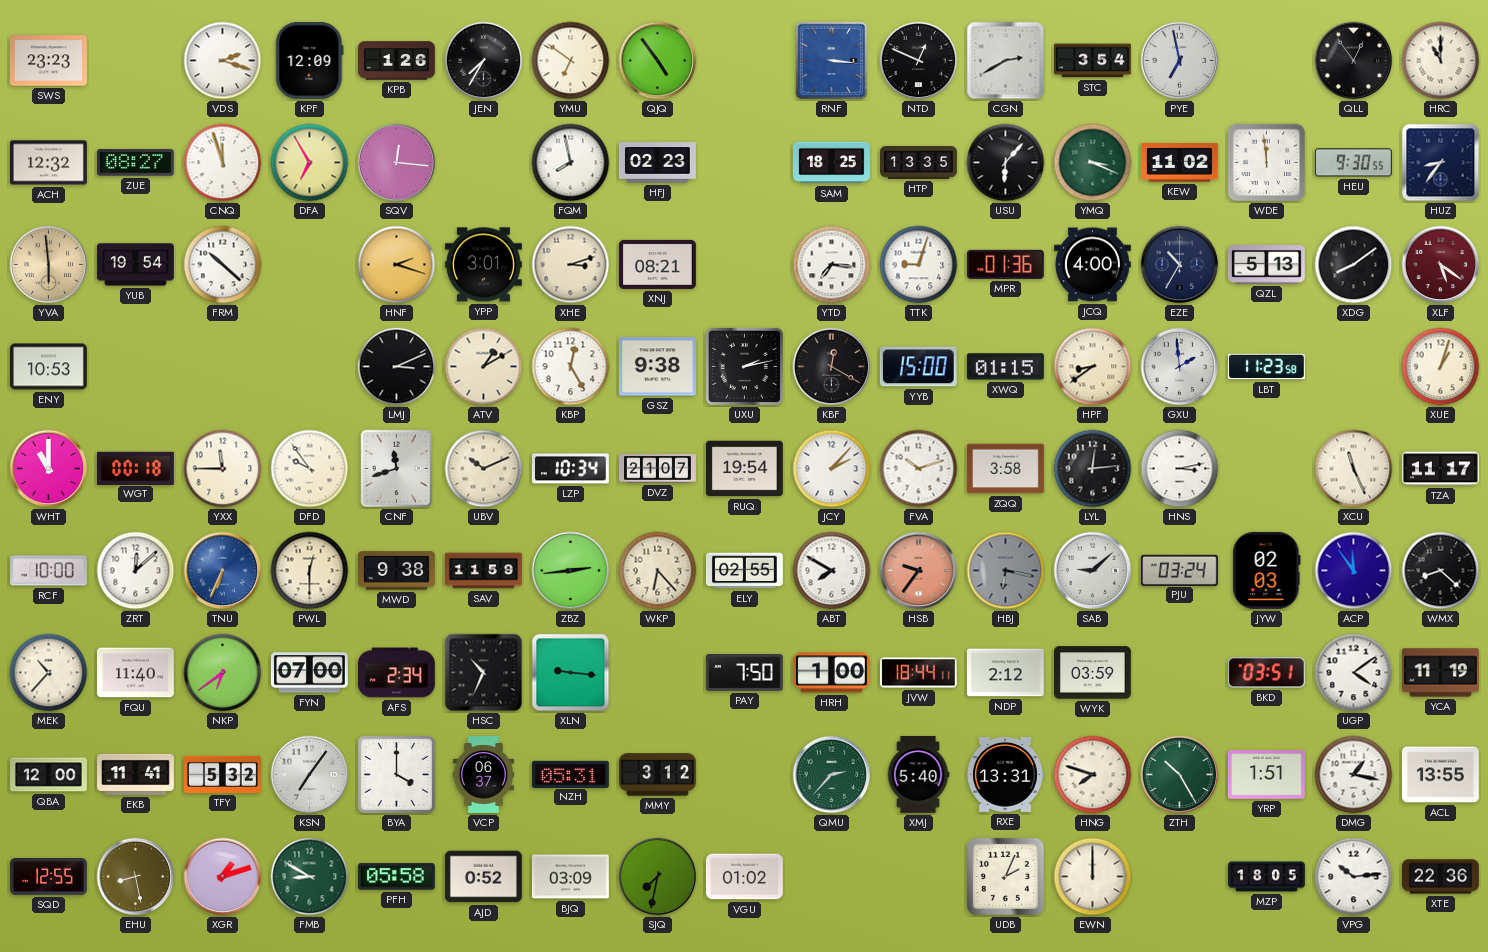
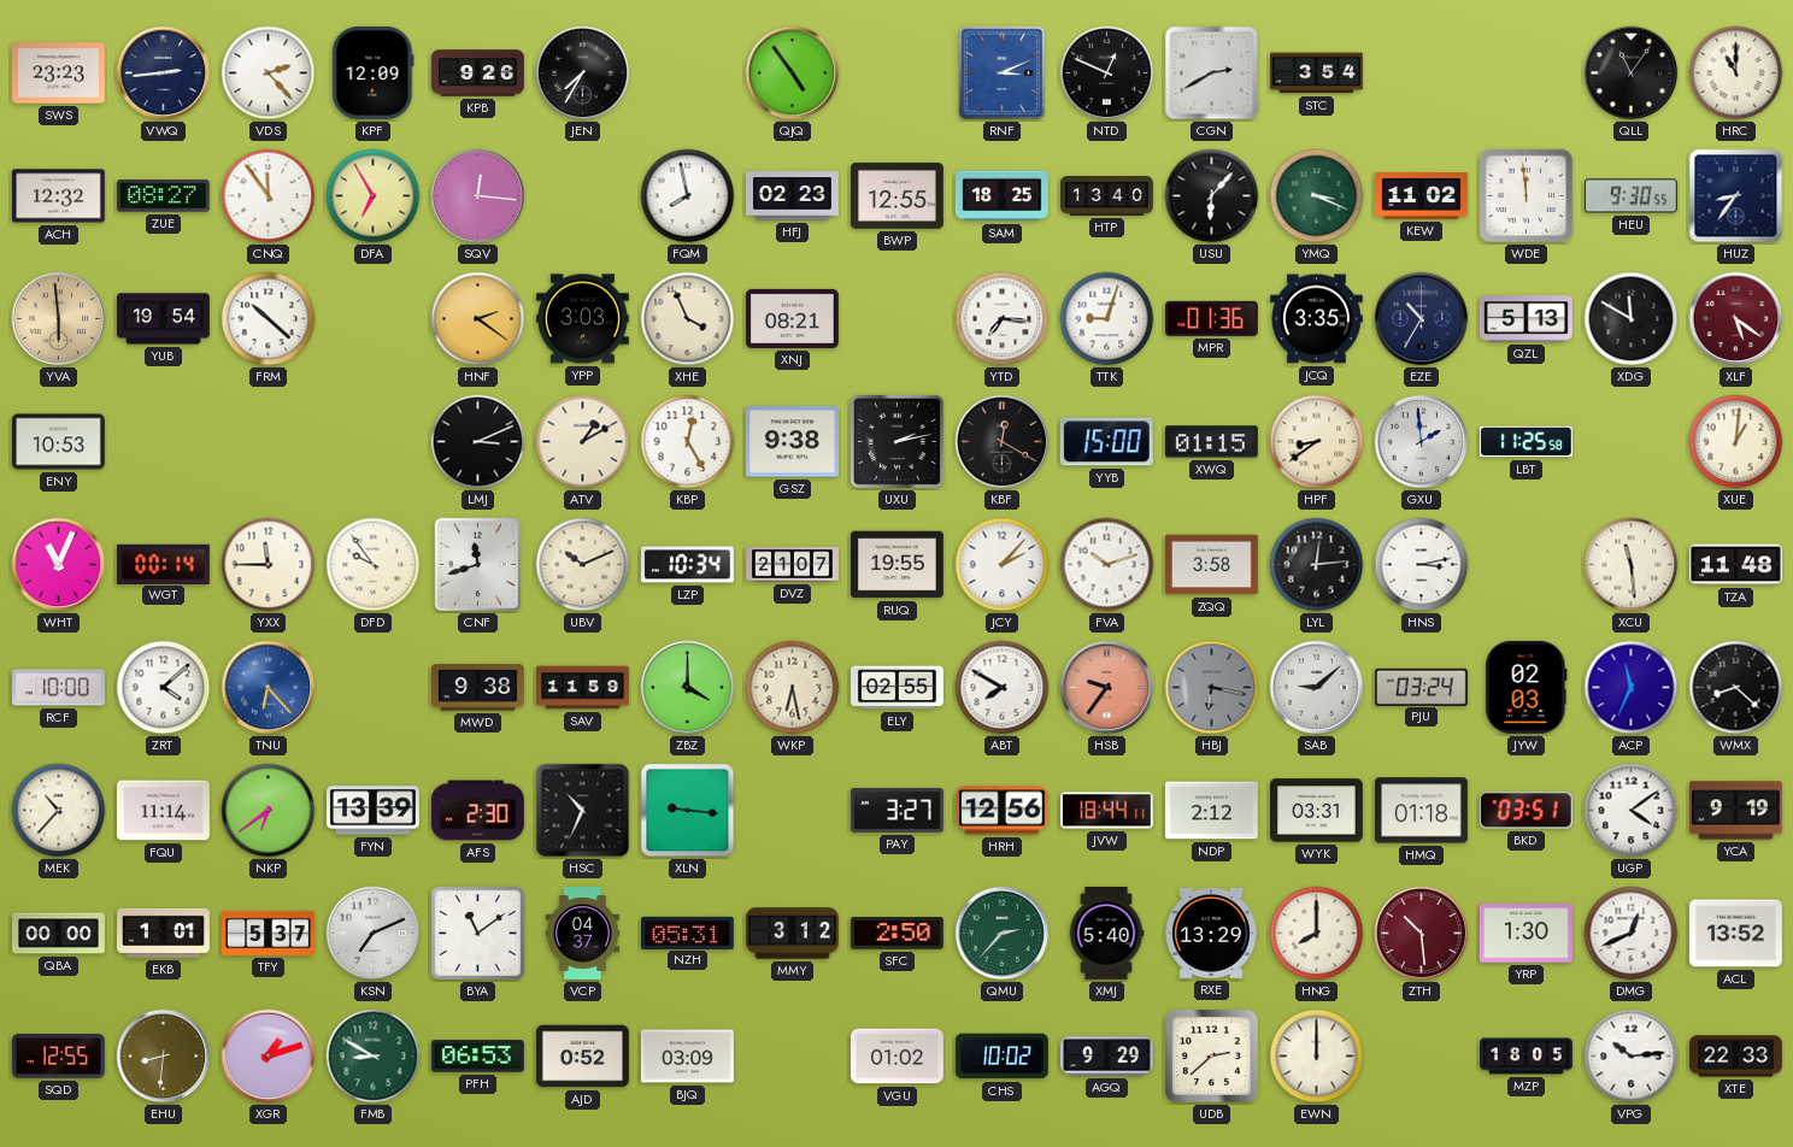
VWQ: none -> 2:44 (164, 73)
VDS: 2:18 -> 2:23 (269, 73)
KPB: 1:26 -> 9:26 (478, 73)
YMU: 6:51 -> none (571, 61)
RNF: 3:16 -> 3:11 (1003, 73)
PYE: 6:58 -> none (1180, 61)
QLL: 12:54 -> 11:06 (1632, 73)
CNQ: 11:57 -> 11:54 (269, 196)
BWP: none -> 12:55 (898, 196)
HTP: 13:35 -> 13:40 (1107, 196)
HNF: 2:18 -> 2:21 (478, 319)
YPP: 3:01 -> 3:03 (582, 319)
XHE: 3:12 -> 3:56 (688, 319)
JCQ: 4:00 -> 3:35 (1316, 319)
XDG: 8:09 -> 11:50 (1632, 319)
LBT: 11:23 -> 11:25 (1525, 442)
XUE: 1:03 -> 1:01 (1736, 442)
WHT: 11:00 -> 11:04 (59, 565)
WGT: 00:18 -> 00:14 (163, 564)
RUQ: 19:54 -> 19:55 (897, 565)
XCU: 11:26 -> 11:29 (1632, 565)
TZA: 11:17 -> 11:48 (1735, 565)
ZRT: 12:08 -> 4:08 (164, 688)
TNU: 6:34 -> 6:23 (269, 688)
PWL: 12:30 -> none (310, 571)
ZBZ: 2:44 -> 4:00 (688, 688)
WKP: 6:23 -> 6:28 (793, 688)
ACP: 11:54 -> 11:34 (1632, 688)
FQU: 11:40 -> 11:14 (163, 811)
FYN: 07:00 -> 13:39 (374, 811)
AFS: 2:34 -> 2:30 (478, 811)
PAY: 7:50 -> 3:27 (897, 810)
HRH: 1:00 -> 12:56 (1001, 811)
WYK: 03:59 -> 03:31 (1317, 811)
HMQ: none -> 01:18 (1421, 811)
YCA: 11:19 -> 9:19 (1735, 811)
QBA: 12:00 -> 00:00 (59, 934)
EKB: 11:41 -> 1:01 (164, 933)
TFY: 5:32 -> 5:37 (269, 933)
KSN: 7:06 -> 7:11 (374, 934)
BYA: 4:00 -> 11:09 (477, 933)
VCP: 06:37 -> 04:37 (583, 934)
SFC: none -> 2:50 (897, 934)
RXE: 13:31 -> 13:29 (1211, 934)
HNG: 7:48 -> 8:00 (1317, 934)
ZTH: 10:25 -> 10:29 (1422, 934)
ZTH dial: green -> burgundy (1422, 934)
YRP: 1:51 -> 1:30 (1525, 934)
DMG: 1:17 -> 12:41 (1632, 934)
ACL: 13:55 -> 13:52 (1735, 934)
EHU: 8:28 -> 8:31 (164, 1057)
PFH: 05:58 -> 06:53 (477, 1057)
SJQ: 7:32 -> none (658, 877)
CHS: none -> 10:02 (1001, 1057)
AGQ: none -> 9:29 (1107, 1057)
UDB: 2:04 -> 2:38 (1211, 1055)
XTE: 22:36 -> 22:33 (1736, 1057)
